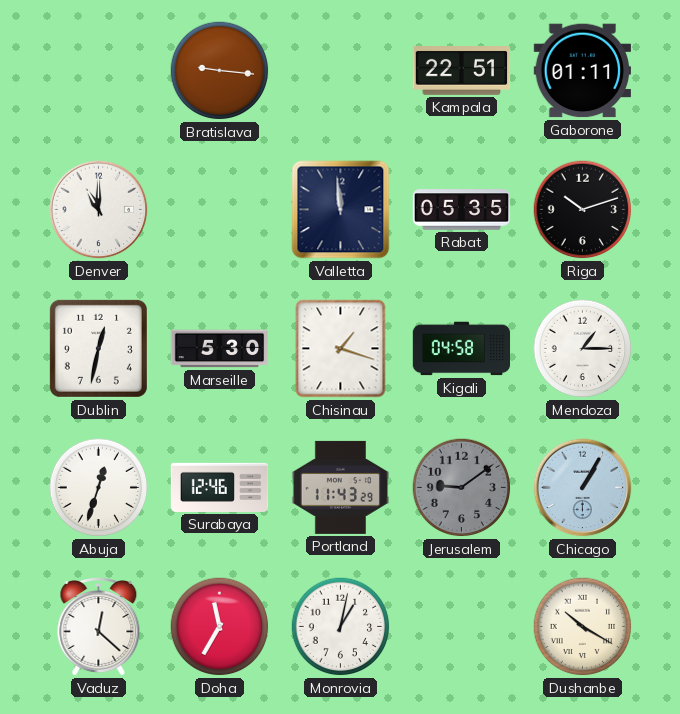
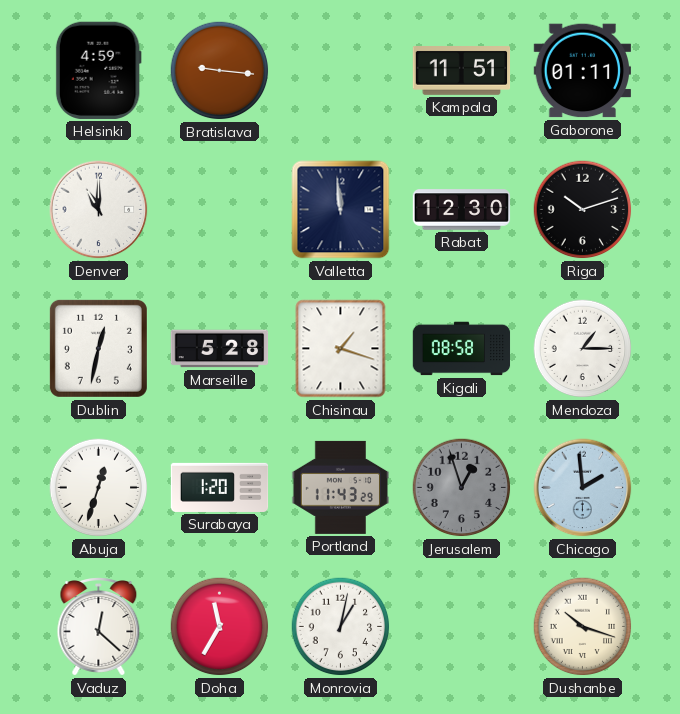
Helsinki: none -> 4:59 (98, 70)
Kampala: 22:51 -> 11:51 (462, 71)
Rabat: 05:35 -> 12:30 (462, 210)
Marseille: 5:30 -> 5:28 (220, 349)
Kigali: 04:58 -> 08:58 (462, 349)
Surabaya: 12:46 -> 1:20 (220, 487)
Jerusalem: 9:09 -> 12:57 (462, 488)
Chicago: 1:05 -> 1:59 (583, 488)
Dushanbe: 10:20 -> 10:18 (583, 627)
